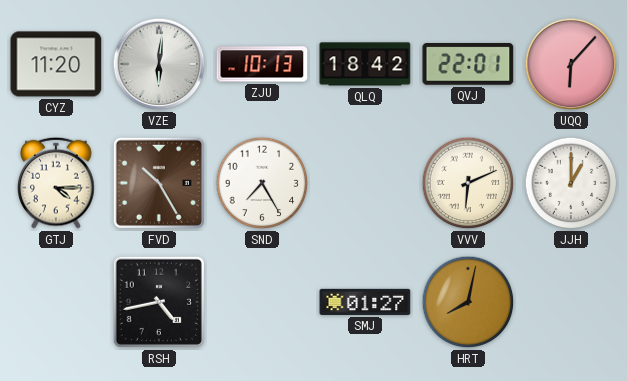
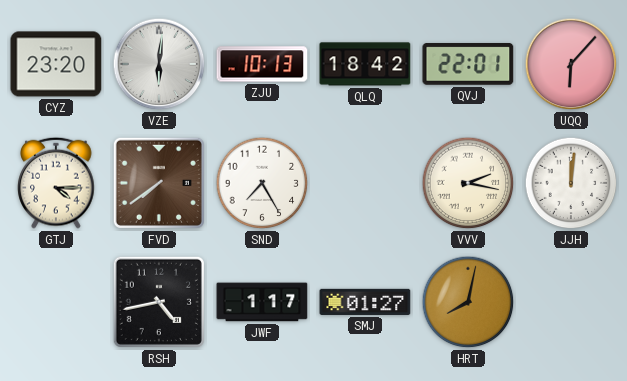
CYZ: 11:20 -> 23:20 (56, 64)
FVD: 10:25 -> 7:39 (159, 183)
VVV: 6:11 -> 2:17 (468, 183)
JJH: 1:00 -> 12:01 (571, 183)
JWF: none -> 1:17 (262, 302)
